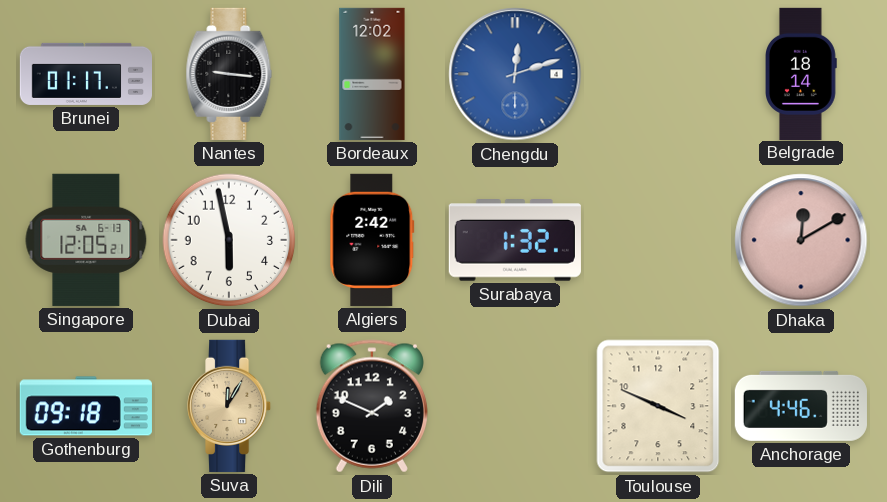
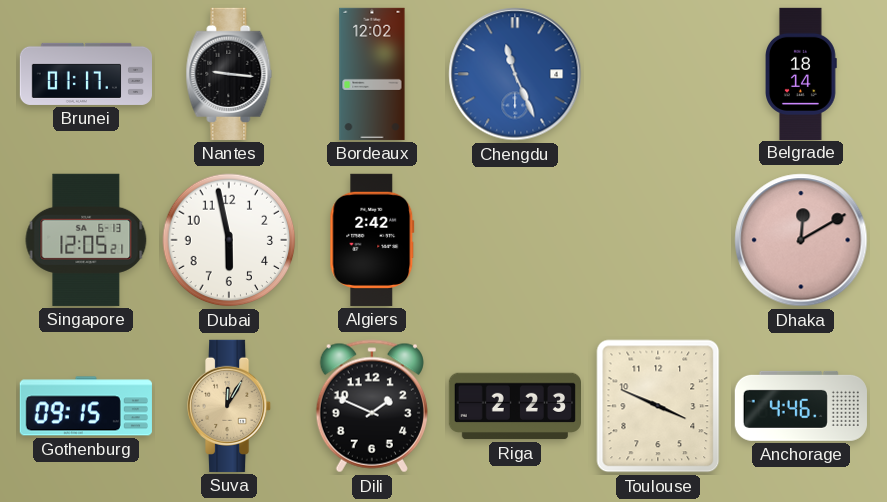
Chengdu: 12:12 -> 11:26 (515, 74)
Surabaya: 1:32 -> none (515, 240)
Gothenburg: 09:18 -> 09:15 (86, 406)
Riga: none -> 2:23 (514, 406)
